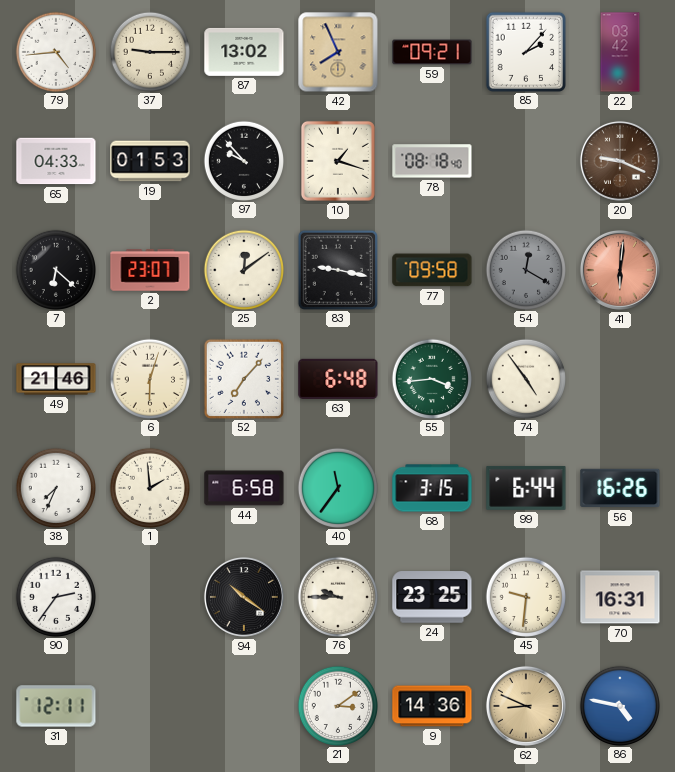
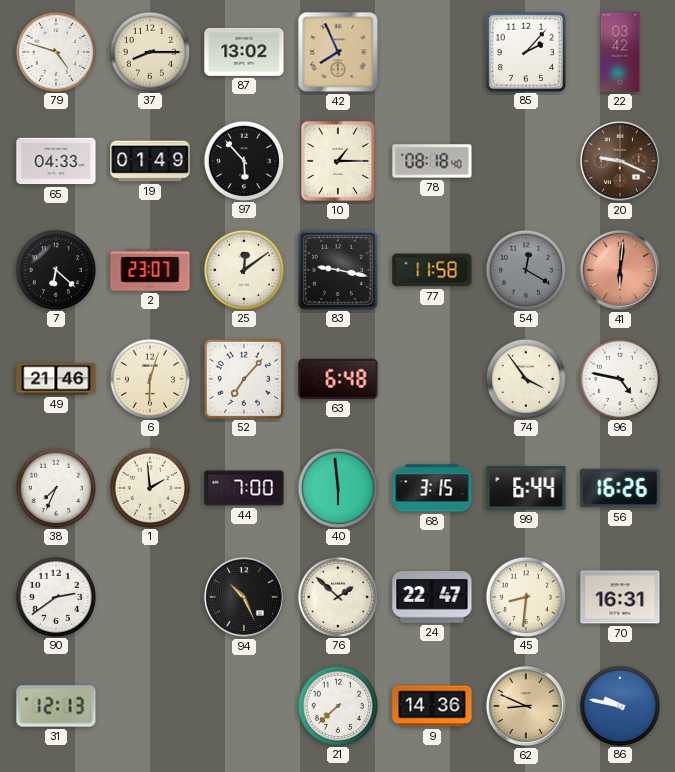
79: 4:44 -> 4:48 (55, 51)
37: 9:15 -> 8:15 (149, 51)
59: 09:21 -> none (432, 52)
19: 01:53 -> 01:49 (150, 161)
97: 9:53 -> 5:53 (243, 160)
10: 1:18 -> 1:15 (338, 161)
77: 09:58 -> 11:58 (432, 270)
55: 3:44 -> none (431, 378)
74: 4:54 -> 3:54 (525, 378)
96: none -> 4:47 (619, 378)
44: 6:58 -> 7:00 (244, 488)
40: 11:36 -> 5:59 (337, 487)
90: 2:36 -> 2:39 (55, 596)
94: 10:21 -> 10:26 (244, 597)
76: 9:45 -> 1:52 (337, 596)
24: 23:25 -> 22:47 (432, 597)
45: 9:31 -> 8:31 (525, 596)
31: 12:11 -> 12:13 (56, 706)
21: 3:09 -> 7:38 (337, 705)
86: 4:47 -> 9:47 (619, 705)
